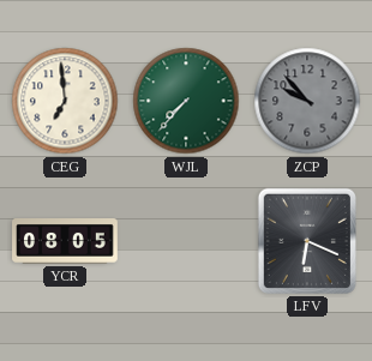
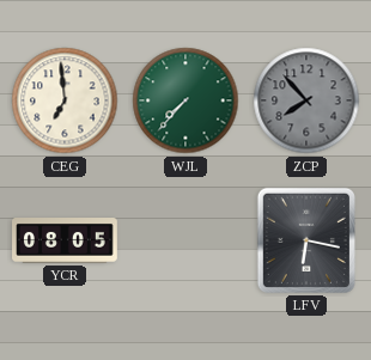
ZCP: 9:53 -> 7:53 (306, 100)
LFV: 6:19 -> 6:17 (306, 240)
